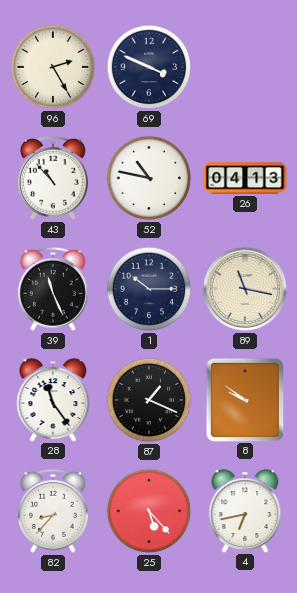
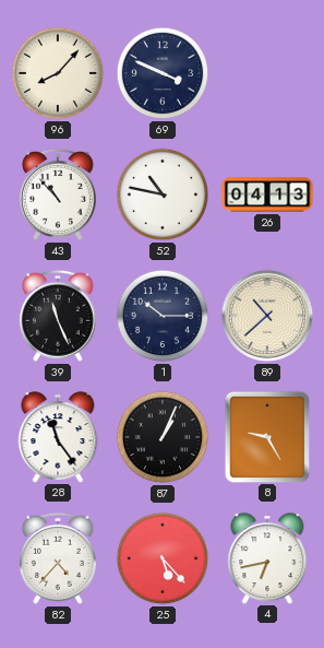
96: 2:25 -> 8:07 (58, 73)
89: 11:17 -> 10:38 (267, 316)
87: 1:19 -> 1:04 (163, 437)
8: 9:51 -> 9:25 (266, 436)
82: 8:37 -> 4:37 (58, 558)
